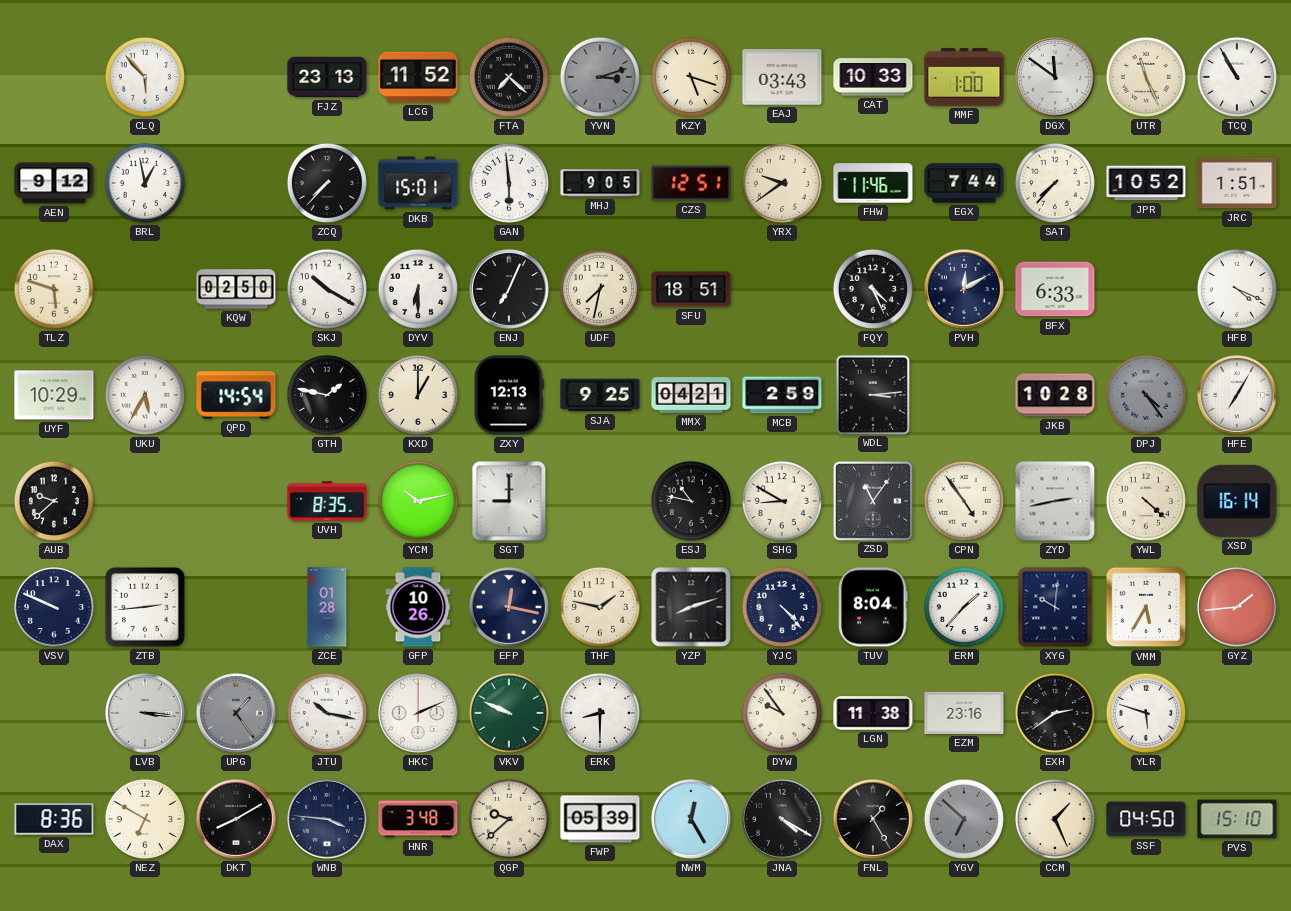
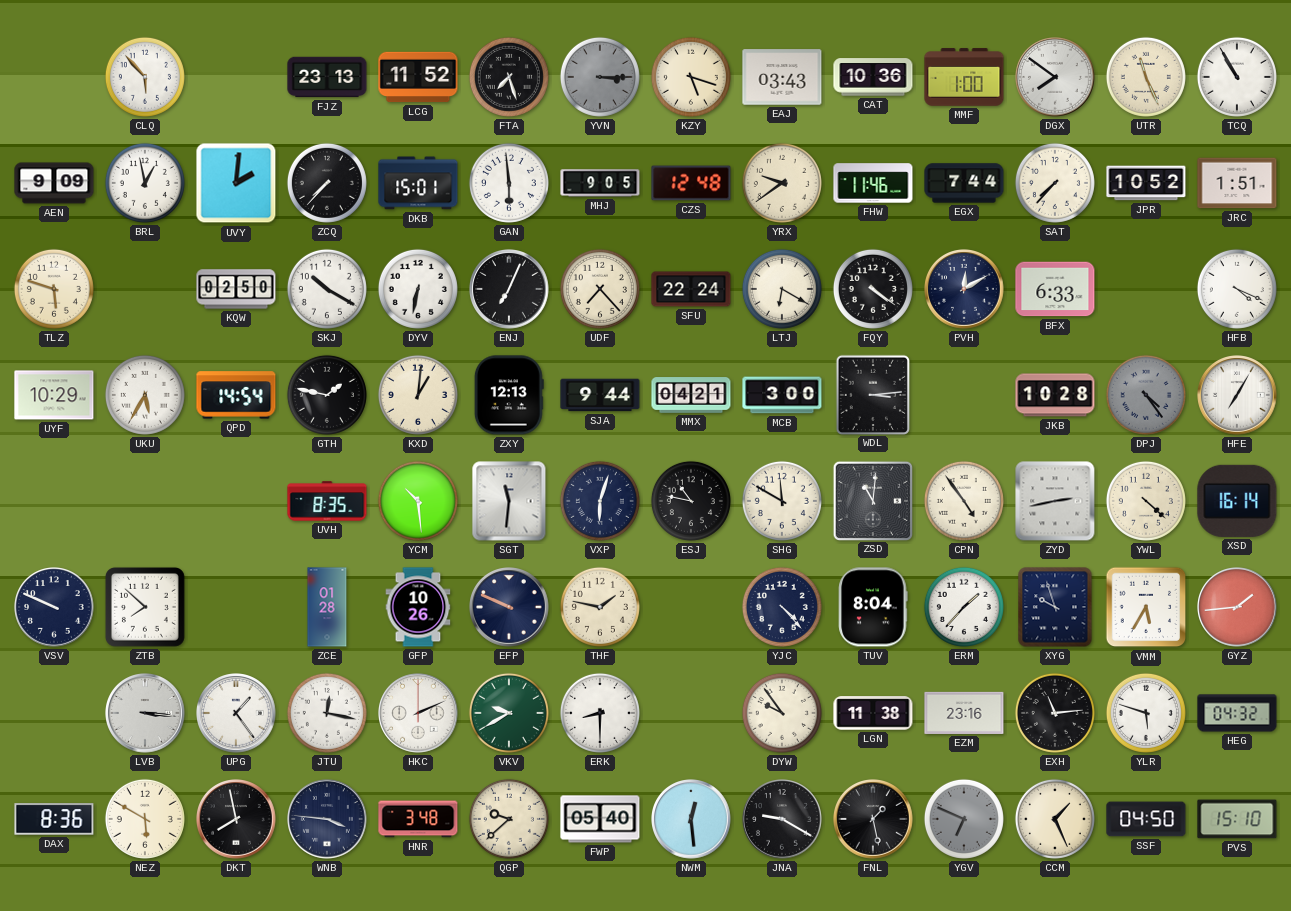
FTA: 7:22 -> 7:27 (509, 77)
YVN: 3:12 -> 3:15 (600, 77)
CAT: 10:33 -> 10:36 (873, 77)
DGX: 11:51 -> 7:51 (1056, 78)
AEN: 9:12 -> 9:09 (54, 183)
UVY: none -> 2:01 (236, 183)
CZS: 12:51 -> 12:48 (691, 183)
DYV: 6:30 -> 6:32 (418, 289)
UDF: 7:32 -> 7:23 (600, 289)
SFU: 18:51 -> 22:24 (691, 289)
LTJ: none -> 6:20 (782, 289)
FQY: 4:26 -> 4:21 (873, 289)
KXD: 1:00 -> 1:01 (418, 395)
SJA: 9:25 -> 9:44 (600, 395)
MCB: 2:59 -> 3:00 (782, 395)
AUB: 9:38 -> none (54, 501)
YCM: 10:13 -> 10:29 (418, 501)
SGT: 9:00 -> 11:31 (509, 501)
VXP: none -> 6:03 (600, 501)
SHG: 8:50 -> 11:50 (782, 501)
ZSD: 11:06 -> 11:01 (872, 500)
ZTB: 2:44 -> 7:52 (145, 607)
EFP: 12:17 -> 9:49 (510, 608)
YZP: 8:12 -> none (691, 607)
XYG: 10:01 -> 9:57 (1055, 607)
UPG dial: grey -> white (237, 714)
JTU: 10:17 -> 12:17 (327, 713)
VKV: 9:49 -> 9:40 (509, 713)
EXH: 2:39 -> 11:14 (1055, 713)
HEG: none -> 04:32 (1237, 713)
NEZ: 6:50 -> 5:50 (145, 819)
DKT: 8:10 -> 7:58 (237, 820)
FWP: 05:39 -> 05:40 (600, 819)
NWM: 12:25 -> 12:29 (692, 820)
JNA: 4:20 -> 9:20 (783, 820)
FNL: 1:25 -> 1:28 (874, 820)
YGV: 6:52 -> 6:49 (964, 819)
